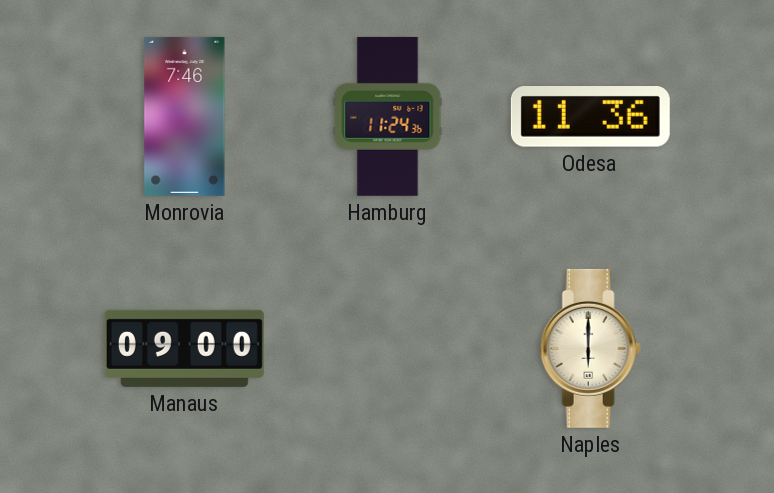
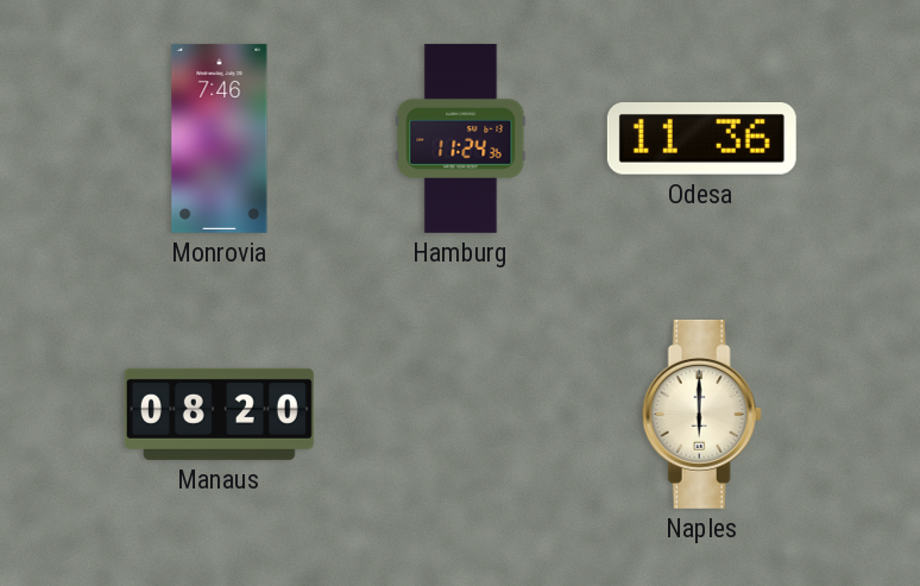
Manaus: 09:00 -> 08:20 (219, 414)
